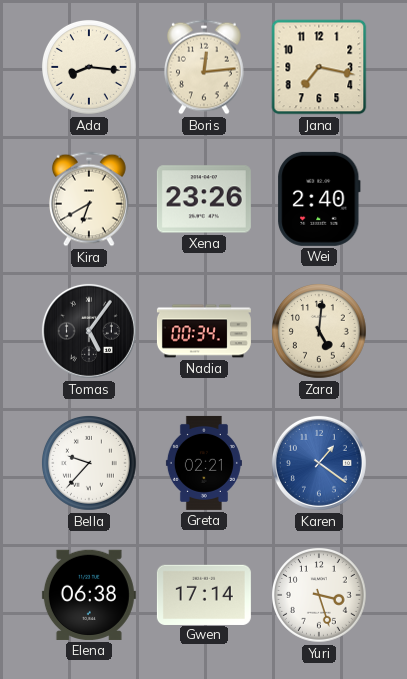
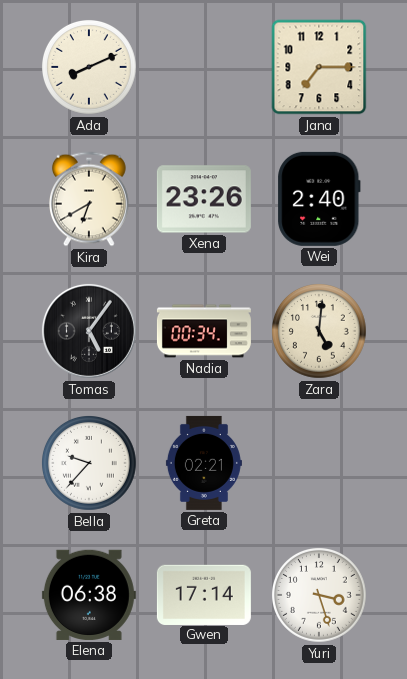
Ada: 8:16 -> 8:11 (90, 68)
Boris: 12:14 -> none (205, 67)
Jana: 7:17 -> 7:15 (319, 67)
Karen: 1:21 -> none (319, 463)
